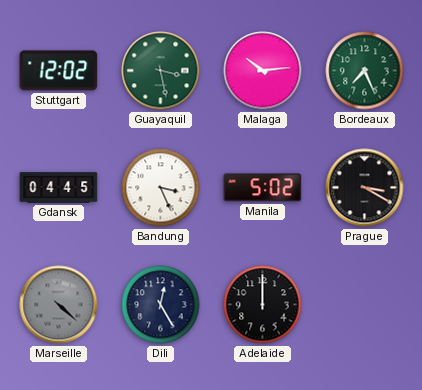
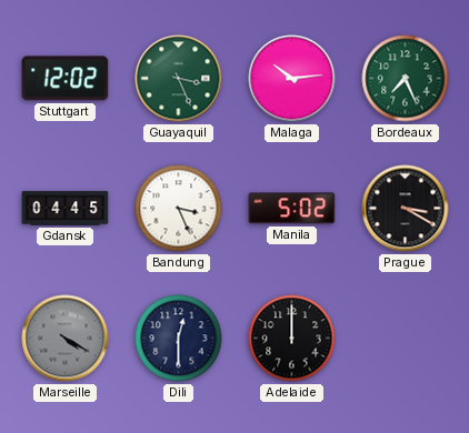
Guayaquil: 3:28 -> 3:26 (179, 79)
Marseille: 4:22 -> 4:20 (66, 339)
Dili: 12:25 -> 12:30 (179, 339)
